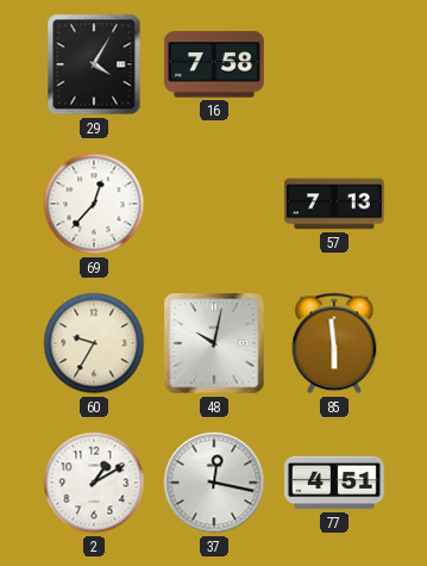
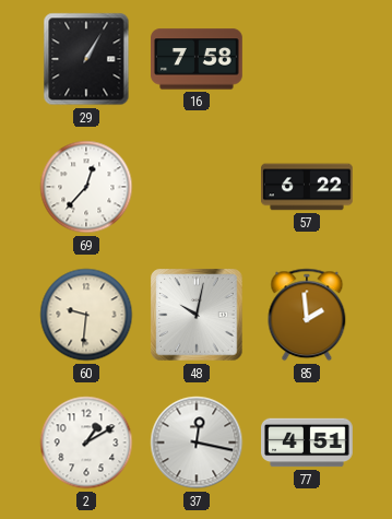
29: 4:05 -> 1:05 (86, 59)
57: 7:13 -> 6:22 (308, 187)
60: 9:35 -> 9:31 (86, 315)
85: 5:59 -> 1:59 (307, 315)
